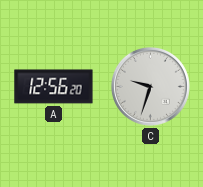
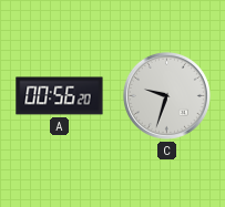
A: 12:56 -> 00:56 (60, 96)
